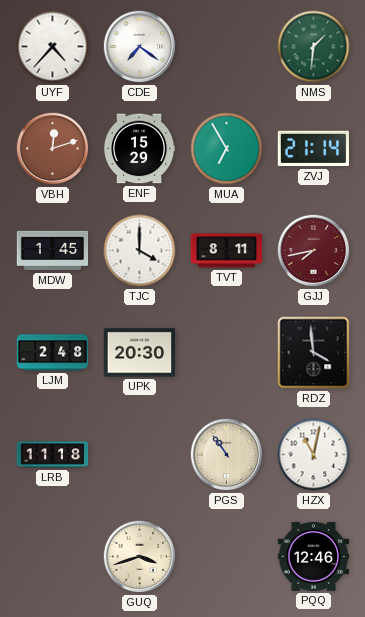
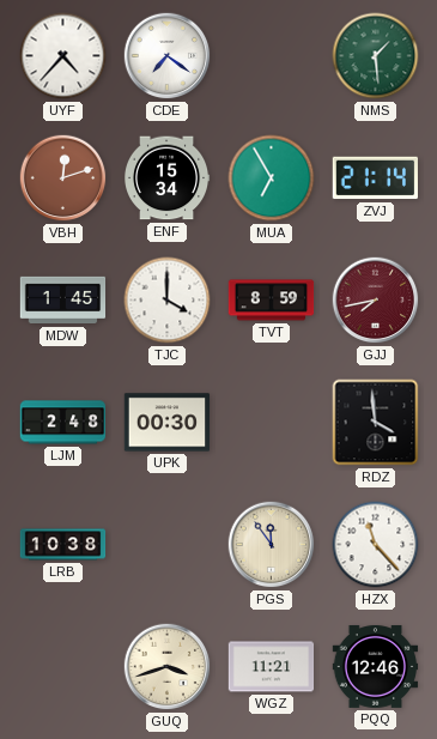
NMS: 1:31 -> 1:29 (376, 56)
ENF: 15:29 -> 15:34 (168, 178)
TVT: 8:11 -> 8:59 (272, 301)
UPK: 20:30 -> 00:30 (168, 423)
LRB: 11:18 -> 10:38 (63, 545)
PGS: 10:54 -> 11:54 (272, 545)
HZX: 11:02 -> 11:23 (376, 545)
WGZ: none -> 11:21 (272, 667)
